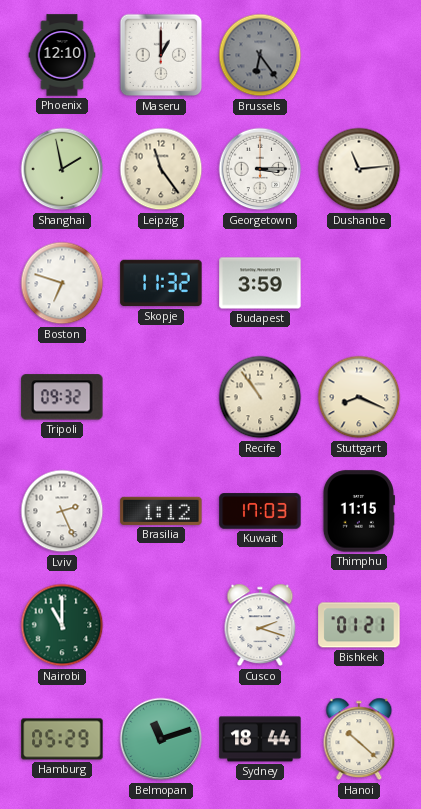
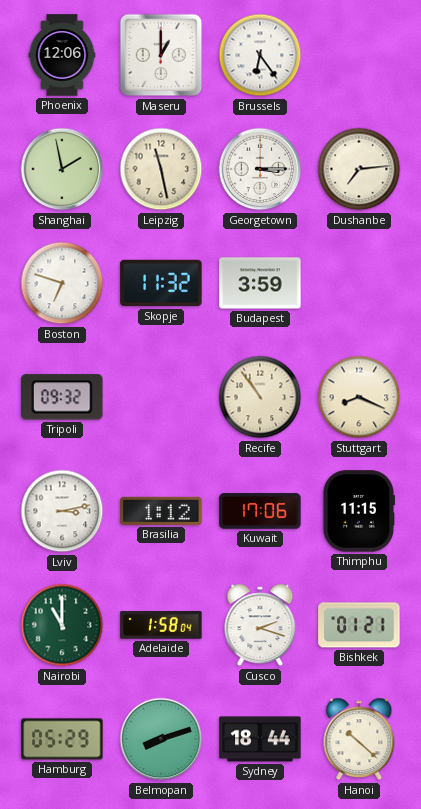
Phoenix: 12:10 -> 12:06 (62, 55)
Brussels dial: grey -> white (260, 55)
Leipzig: 11:24 -> 11:28 (161, 169)
Dushanbe: 11:14 -> 7:14 (359, 169)
Lviv: 2:26 -> 3:13 (62, 511)
Kuwait: 17:03 -> 17:06 (260, 511)
Adelaide: none -> 1:58 (161, 625)
Belmopan: 11:12 -> 8:12 (161, 739)
